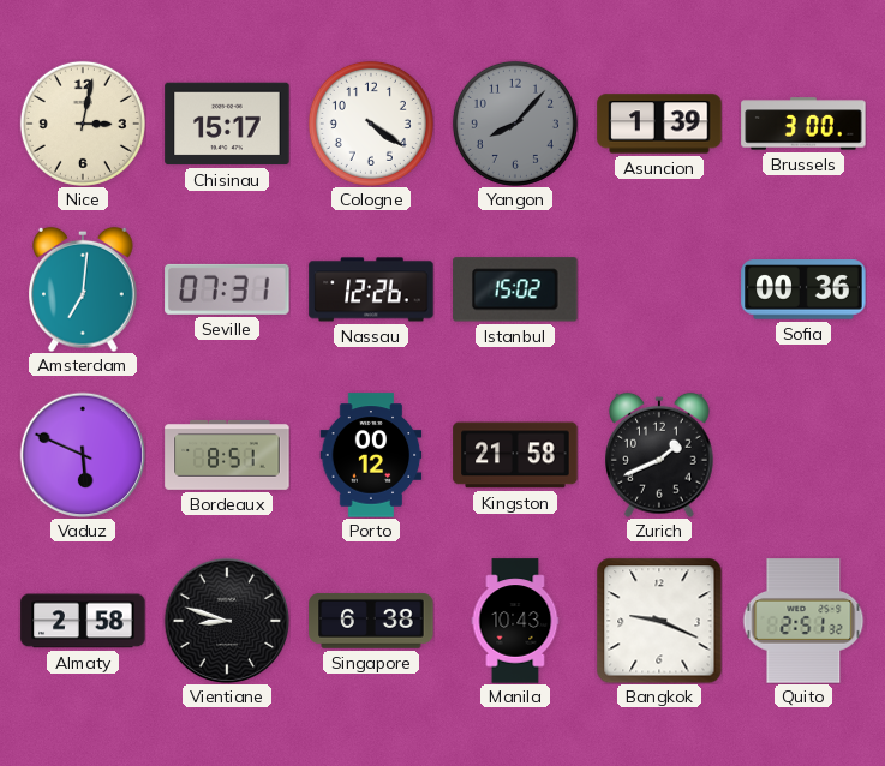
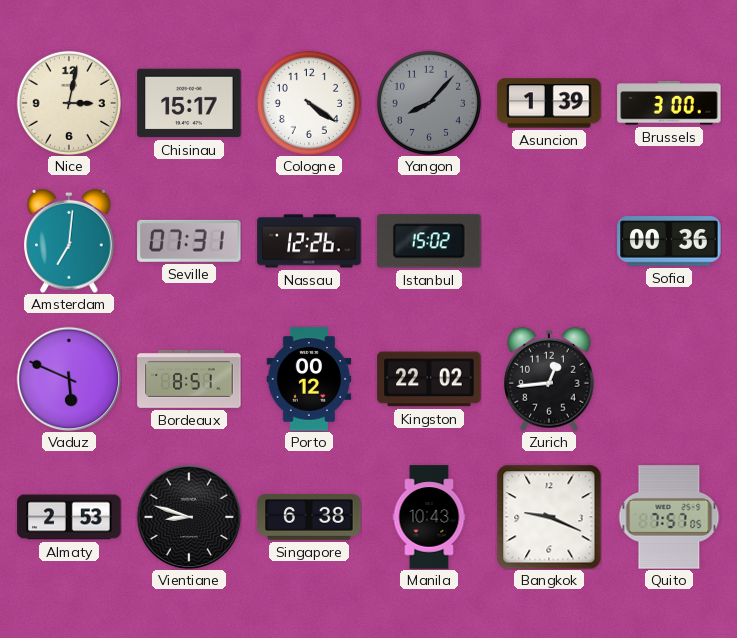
Kingston: 21:58 -> 22:02 (429, 379)
Zurich: 1:41 -> 12:44 (550, 379)
Almaty: 2:58 -> 2:53 (69, 517)
Quito: 2:51 -> 7:57 (669, 517)
